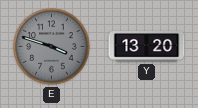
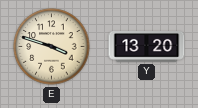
E dial: grey -> cream (52, 47)
